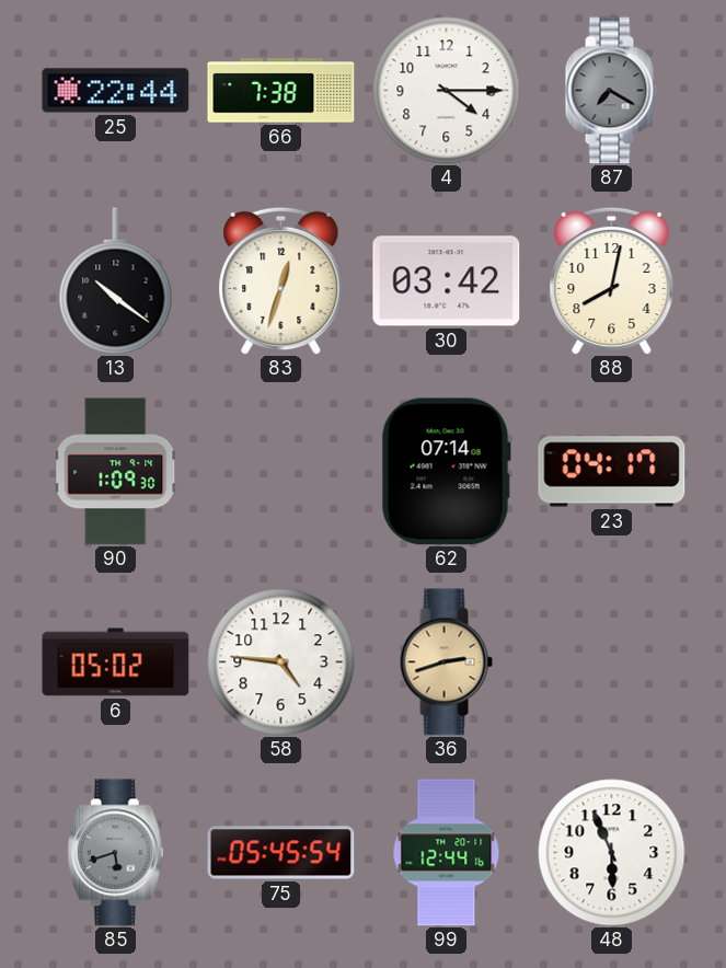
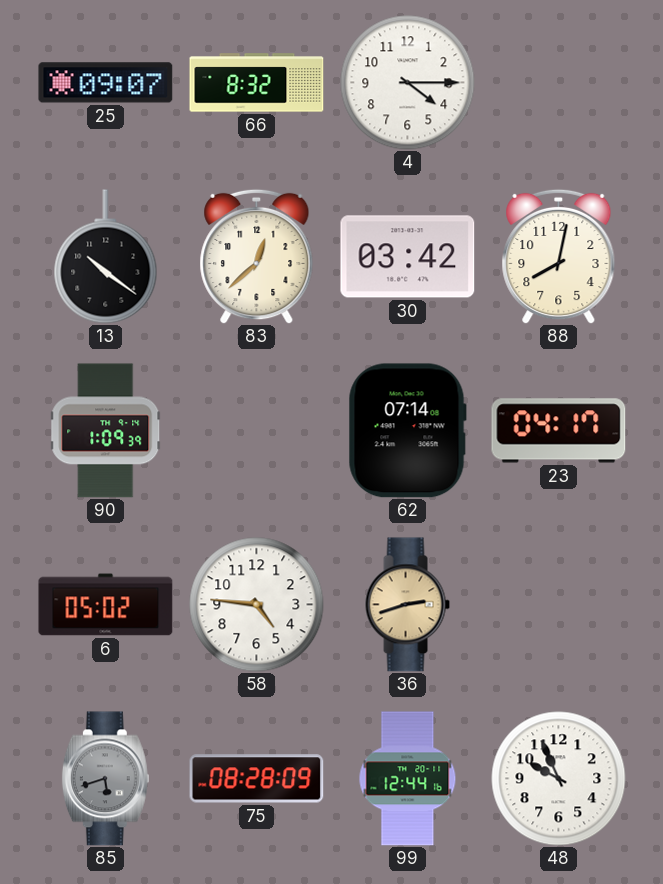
25: 22:44 -> 09:07 (106, 83)
66: 7:38 -> 8:32 (257, 83)
87: 7:20 -> none (611, 91)
83: 12:33 -> 12:38 (257, 256)
90: 1:09:30 -> 1:09:39 (106, 431)
75: 05:45 -> 08:28 (257, 779)
48: 5:56 -> 9:56 (559, 779)
